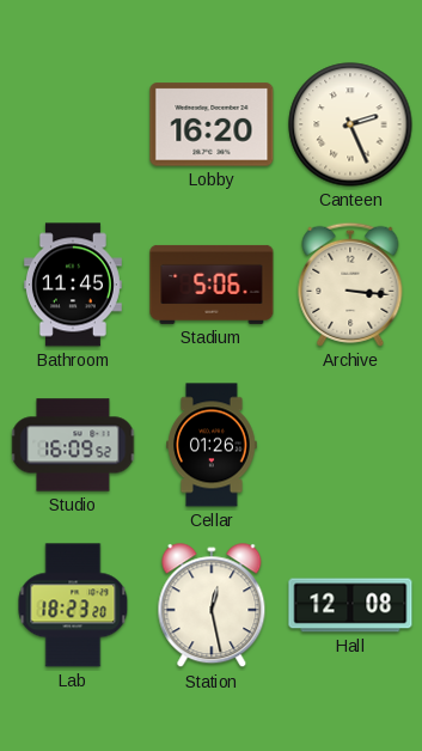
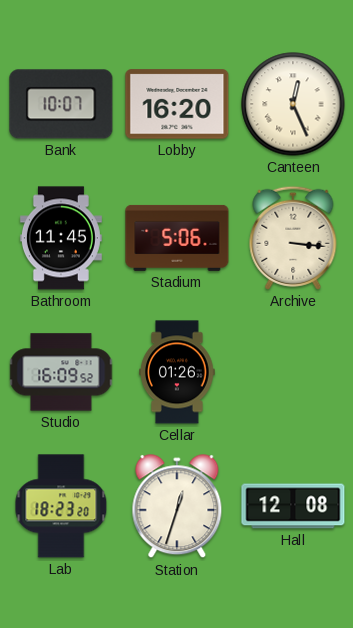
Bank: none -> 10:07 (61, 104)
Canteen: 2:26 -> 12:26 (293, 104)
Station: 12:28 -> 12:33 (177, 507)
